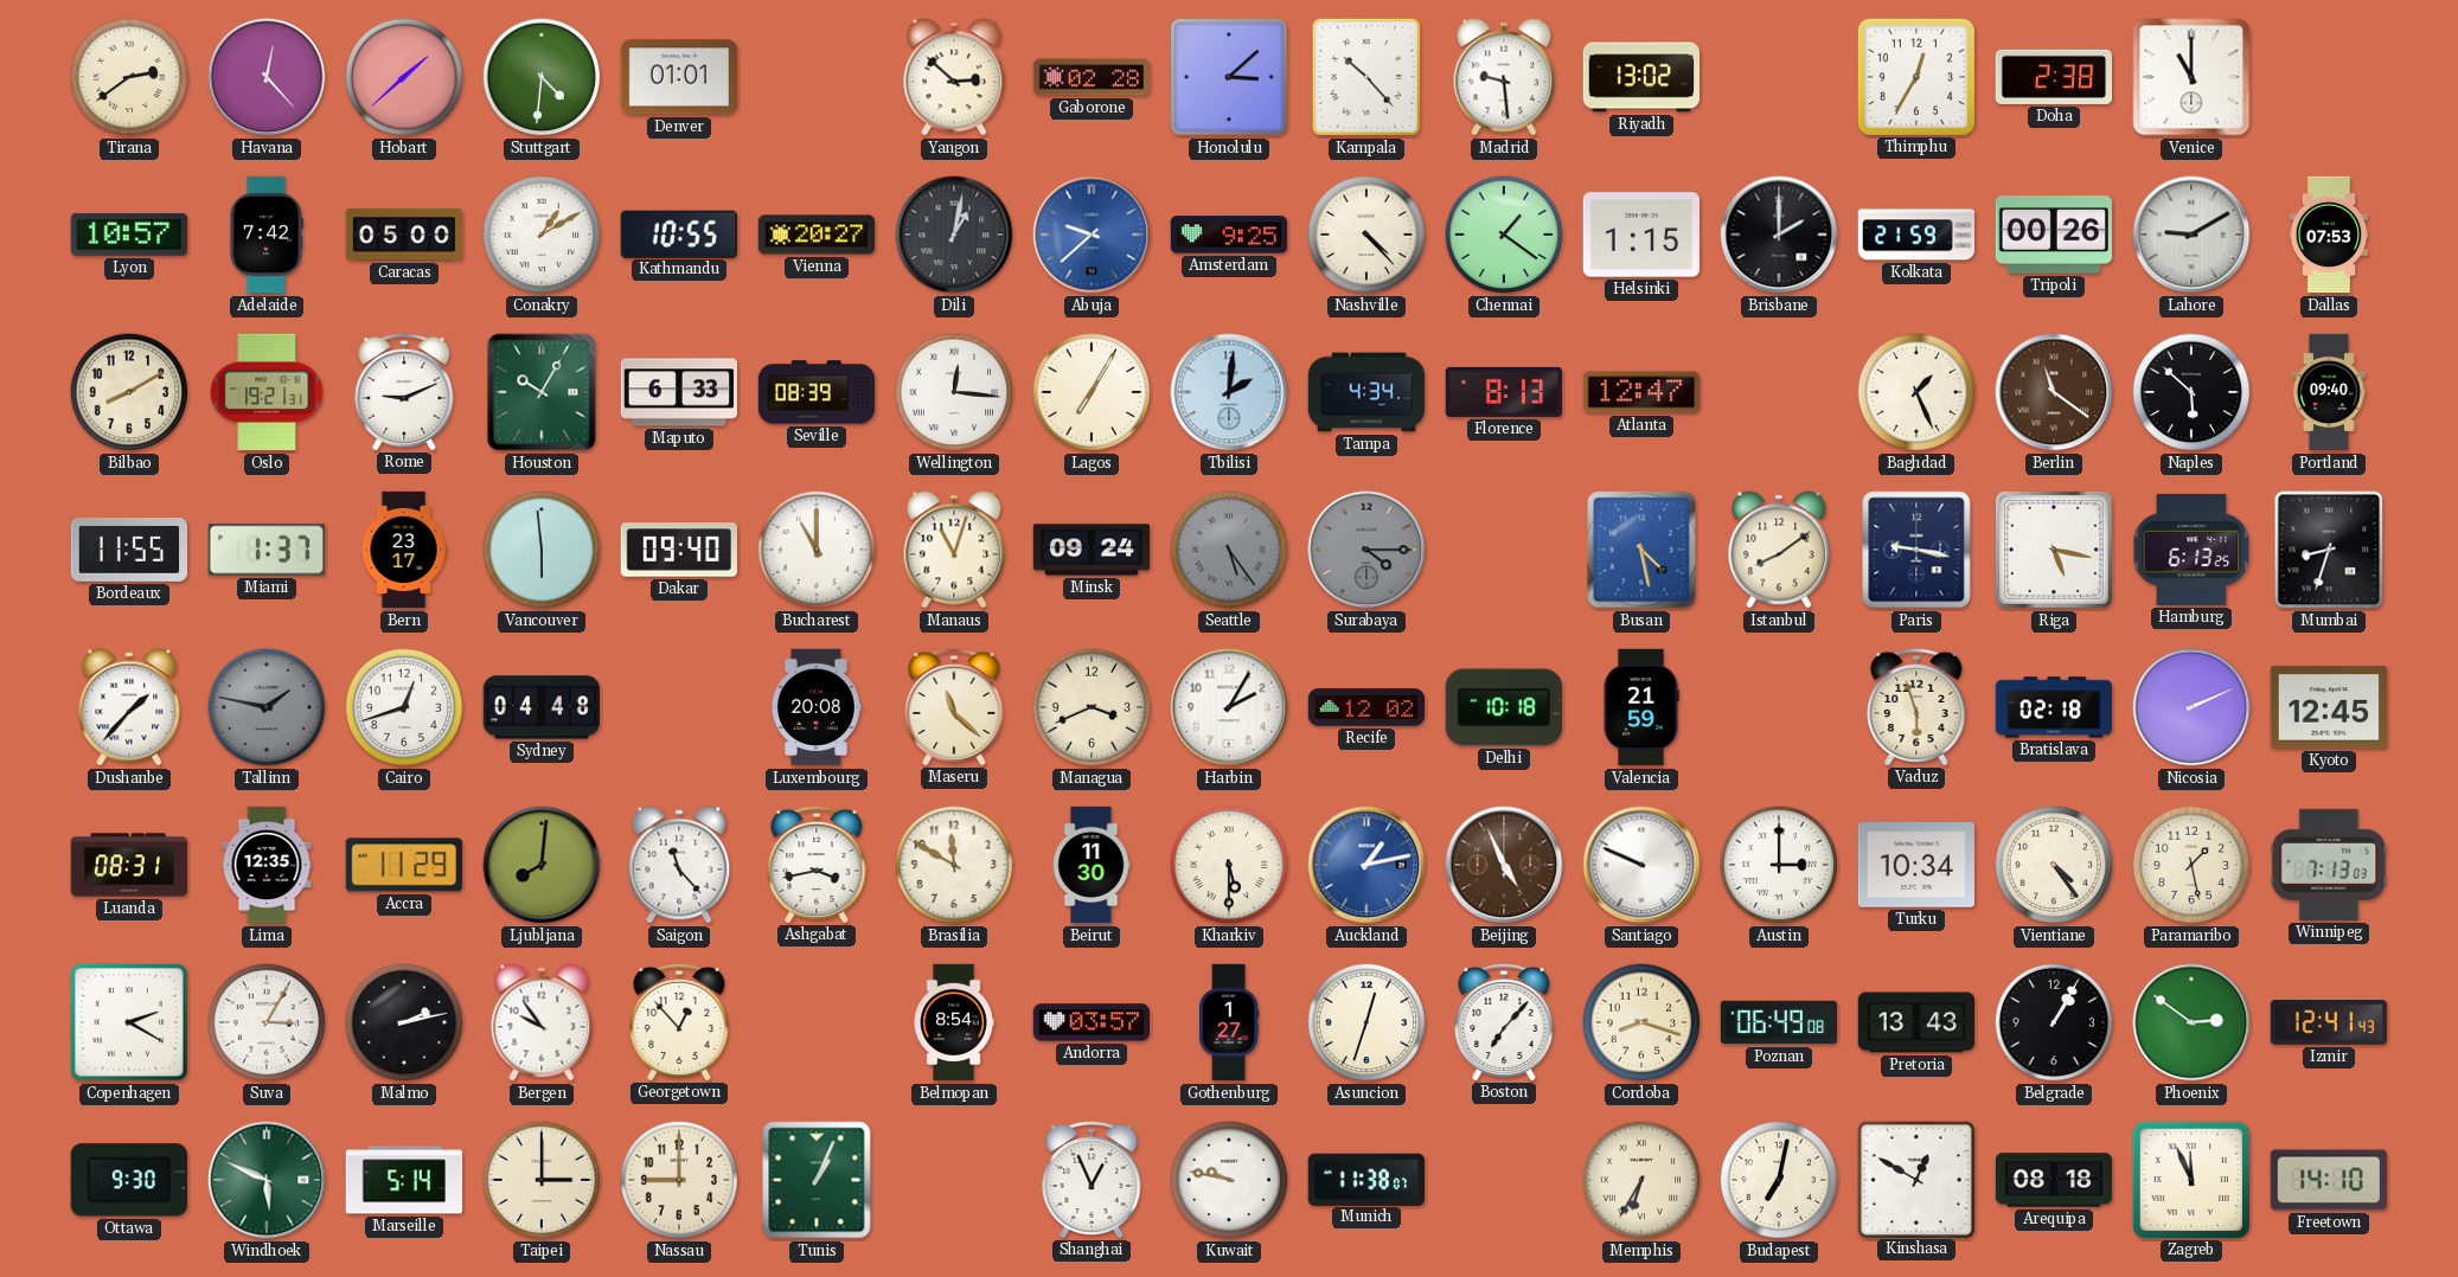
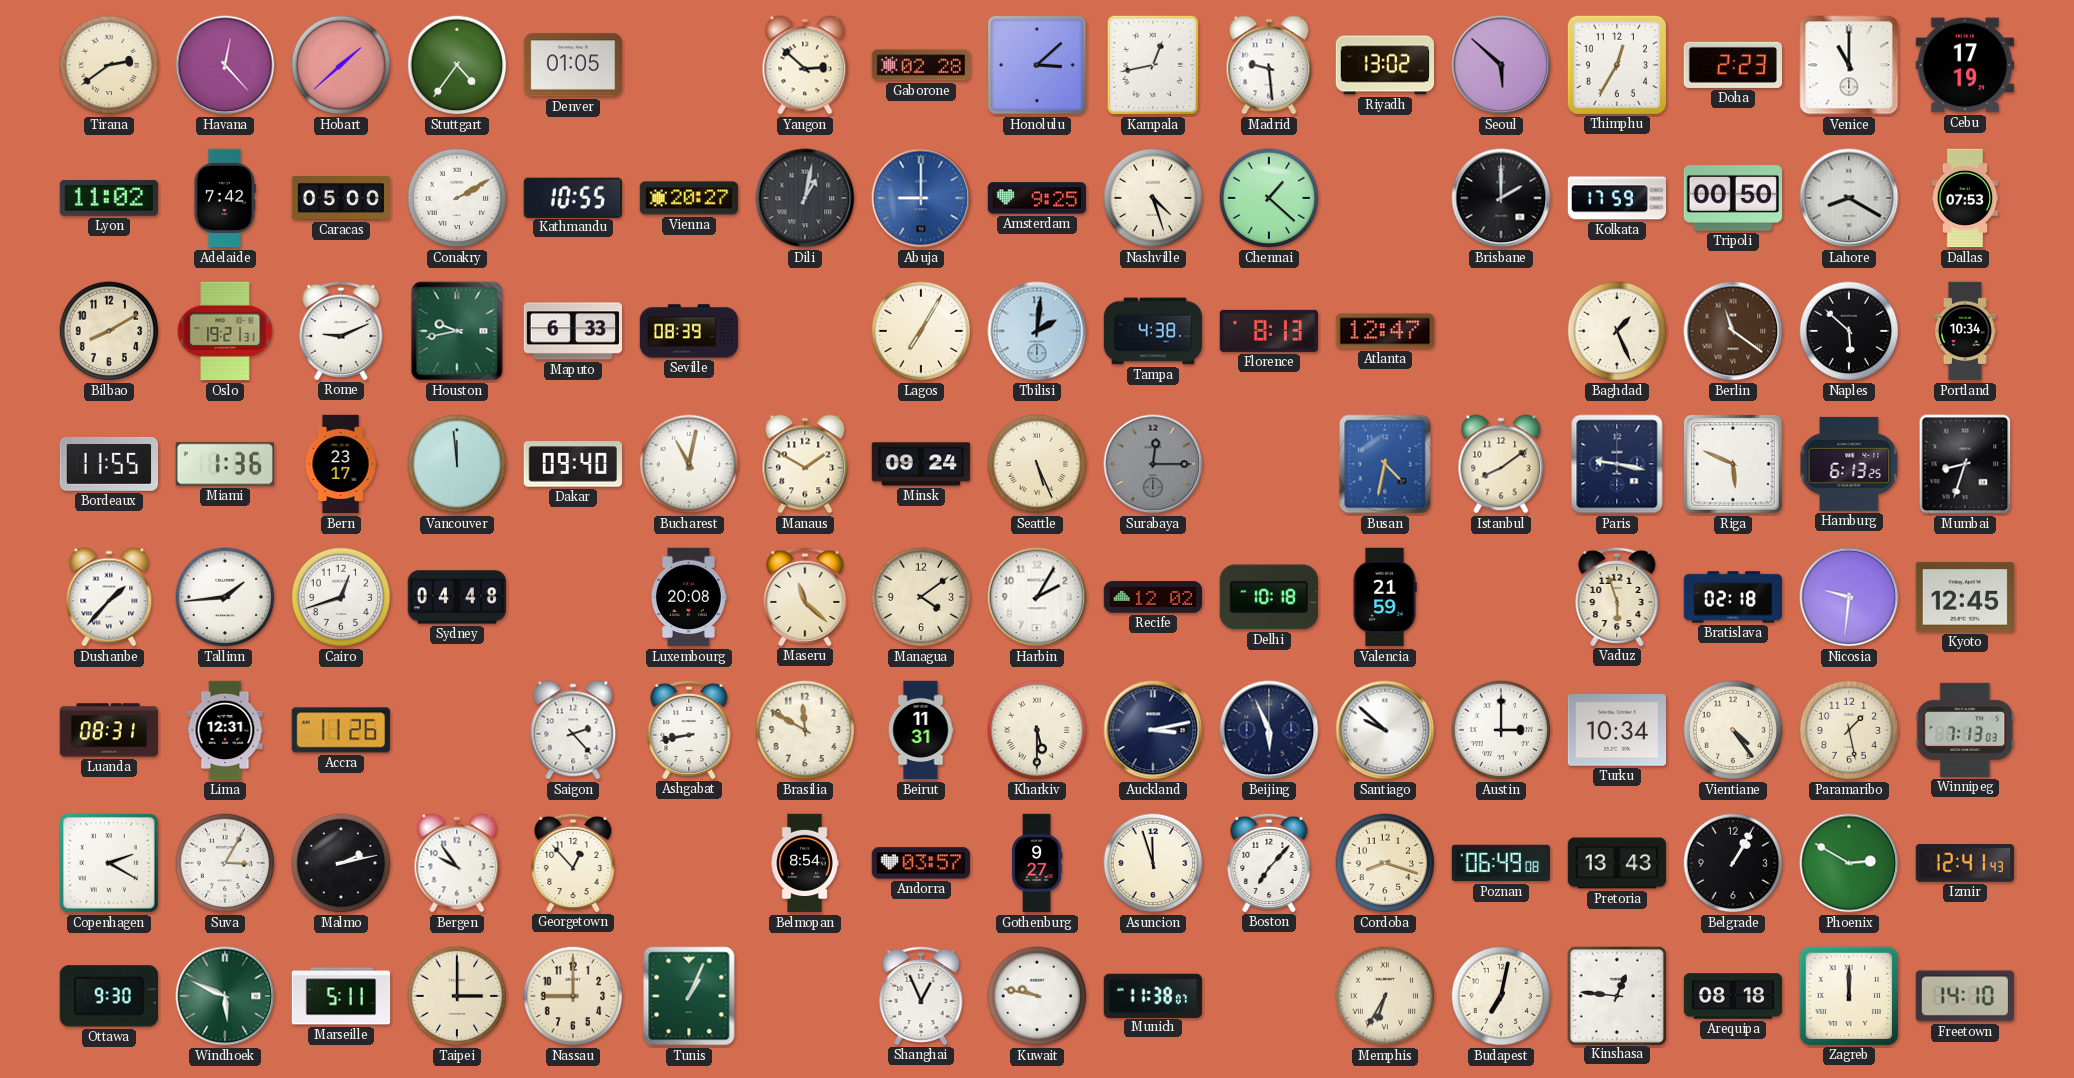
Stuttgart: 4:31 -> 4:36 (457, 65)
Denver: 01:01 -> 01:05 (572, 65)
Kampala: 10:23 -> 12:43 (1153, 65)
Seoul: none -> 5:52 (1501, 65)
Doha: 2:38 -> 2:23 (1732, 65)
Cebu: none -> 17:19 (1964, 65)
Lyon: 10:57 -> 11:02 (108, 198)
Conakry: 1:10 -> 2:10 (457, 198)
Abuja: 9:38 -> 9:00 (921, 198)
Nashville: 4:23 -> 4:27 (1153, 198)
Chennai: 1:21 -> 1:22 (1269, 198)
Helsinki: 1:15 -> none (1640, 235)
Kolkata: 21:59 -> 17:59 (1617, 198)
Tripoli: 00:26 -> 00:50 (1732, 198)
Lahore: 9:10 -> 8:20 (1849, 198)
Houston: 10:05 -> 9:43 (457, 331)
Wellington: 12:16 -> none (954, 392)
Tampa: 4:34 -> 4:38 (1153, 331)
Portland: 09:40 -> 10:34 (1965, 331)
Miami: 1:37 -> 1:36 (224, 464)
Vancouver: 5:59 -> 11:59 (457, 464)
Bucharest: 11:00 -> 11:02 (689, 464)
Manaus: 11:03 -> 1:50 (805, 464)
Seattle: 5:24 -> 5:26 (1037, 464)
Seattle dial: grey -> cream (1037, 464)
Surabaya: 4:15 -> 12:15 (1153, 464)
Busan: 4:28 -> 4:32 (1385, 464)
Riga: 5:17 -> 5:49 (1734, 465)
Tallinn: 1:47 -> 1:44 (225, 597)
Tallinn dial: grey -> white (225, 597)
Managua: 3:41 -> 4:09 (921, 597)
Nicosia: 2:11 -> 9:31 (1849, 597)
Lima: 12:35 -> 12:31 (225, 730)
Accra: 11:29 -> 11:26 (341, 730)
Ljubljana: 8:01 -> none (542, 865)
Saigon: 11:23 -> 2:23 (573, 730)
Ashgabat: 3:43 -> 8:43 (689, 729)
Beirut: 11:30 -> 11:31 (921, 730)
Auckland: 1:13 -> 3:13 (1153, 730)
Auckland dial: blue -> navy (1153, 730)
Beijing: 4:56 -> 5:56 (1269, 730)
Beijing dial: brown -> navy (1269, 730)
Santiago: 9:49 -> 9:52 (1385, 730)
Gothenburg: 1:27 -> 9:27 (1037, 863)
Asuncion: 12:33 -> 11:57 (1153, 863)
Phoenix: 2:51 -> 2:50 (1849, 863)
Marseille: 5:14 -> 5:11 (341, 996)
Kinshasa: 12:50 -> 12:46 (1616, 995)
Zagreb: 11:56 -> 12:00 (1848, 995)
